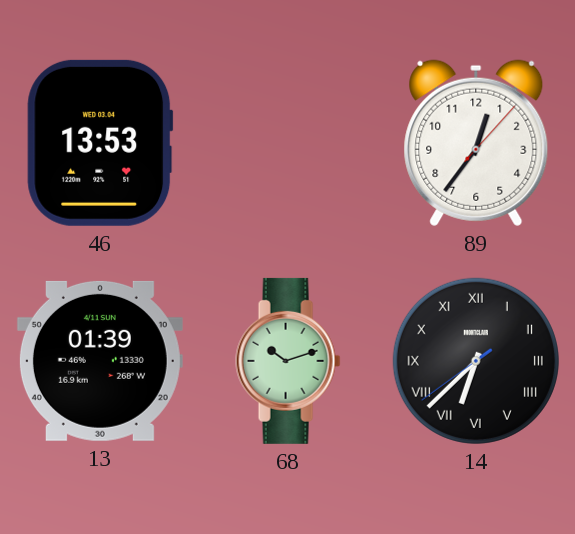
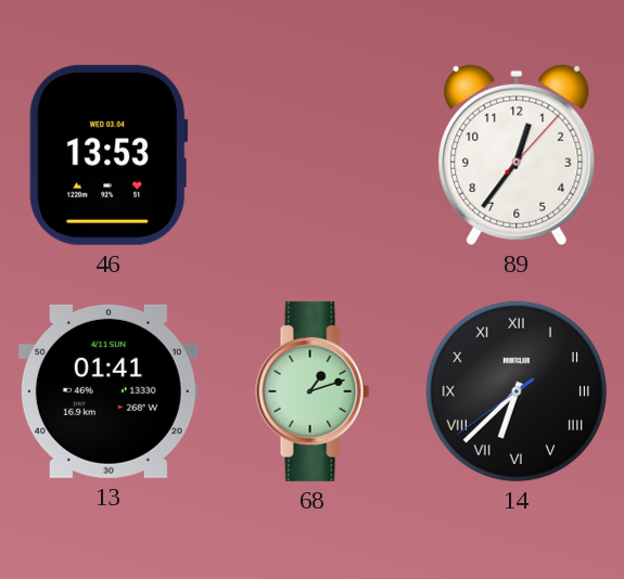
13: 01:39 -> 01:41 (109, 391)
68: 10:12 -> 1:12 (313, 391)
